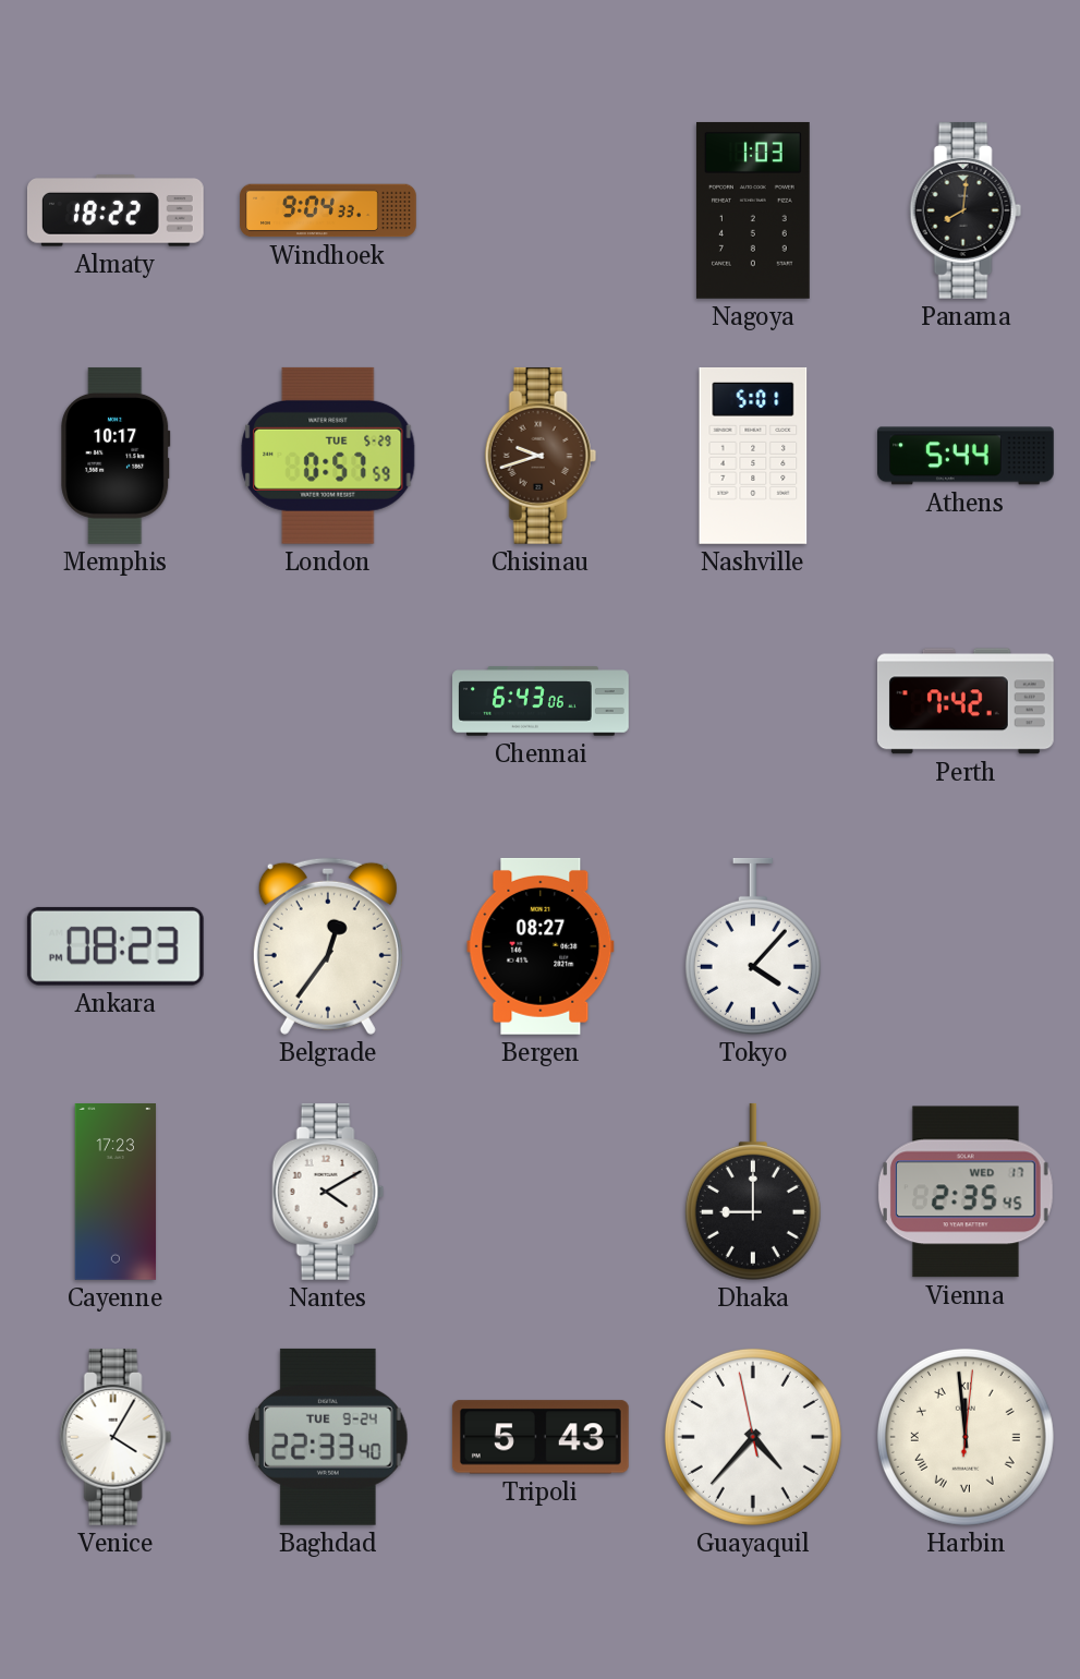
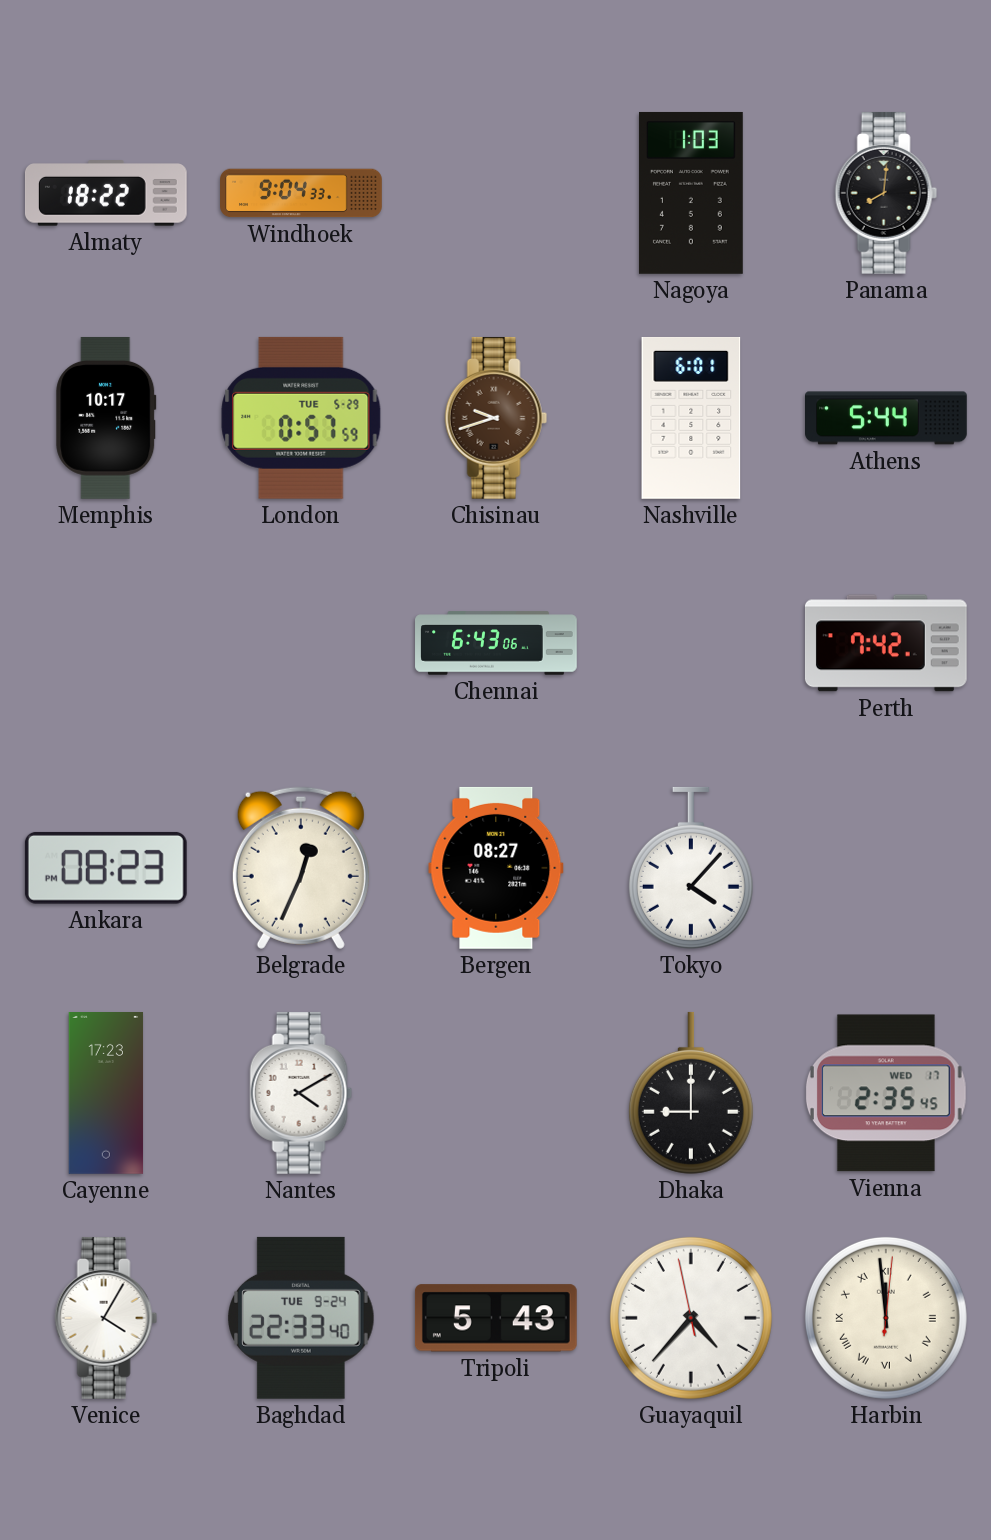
Nashville: 5:01 -> 6:01 (691, 418)
Belgrade: 12:36 -> 12:34 (301, 868)
